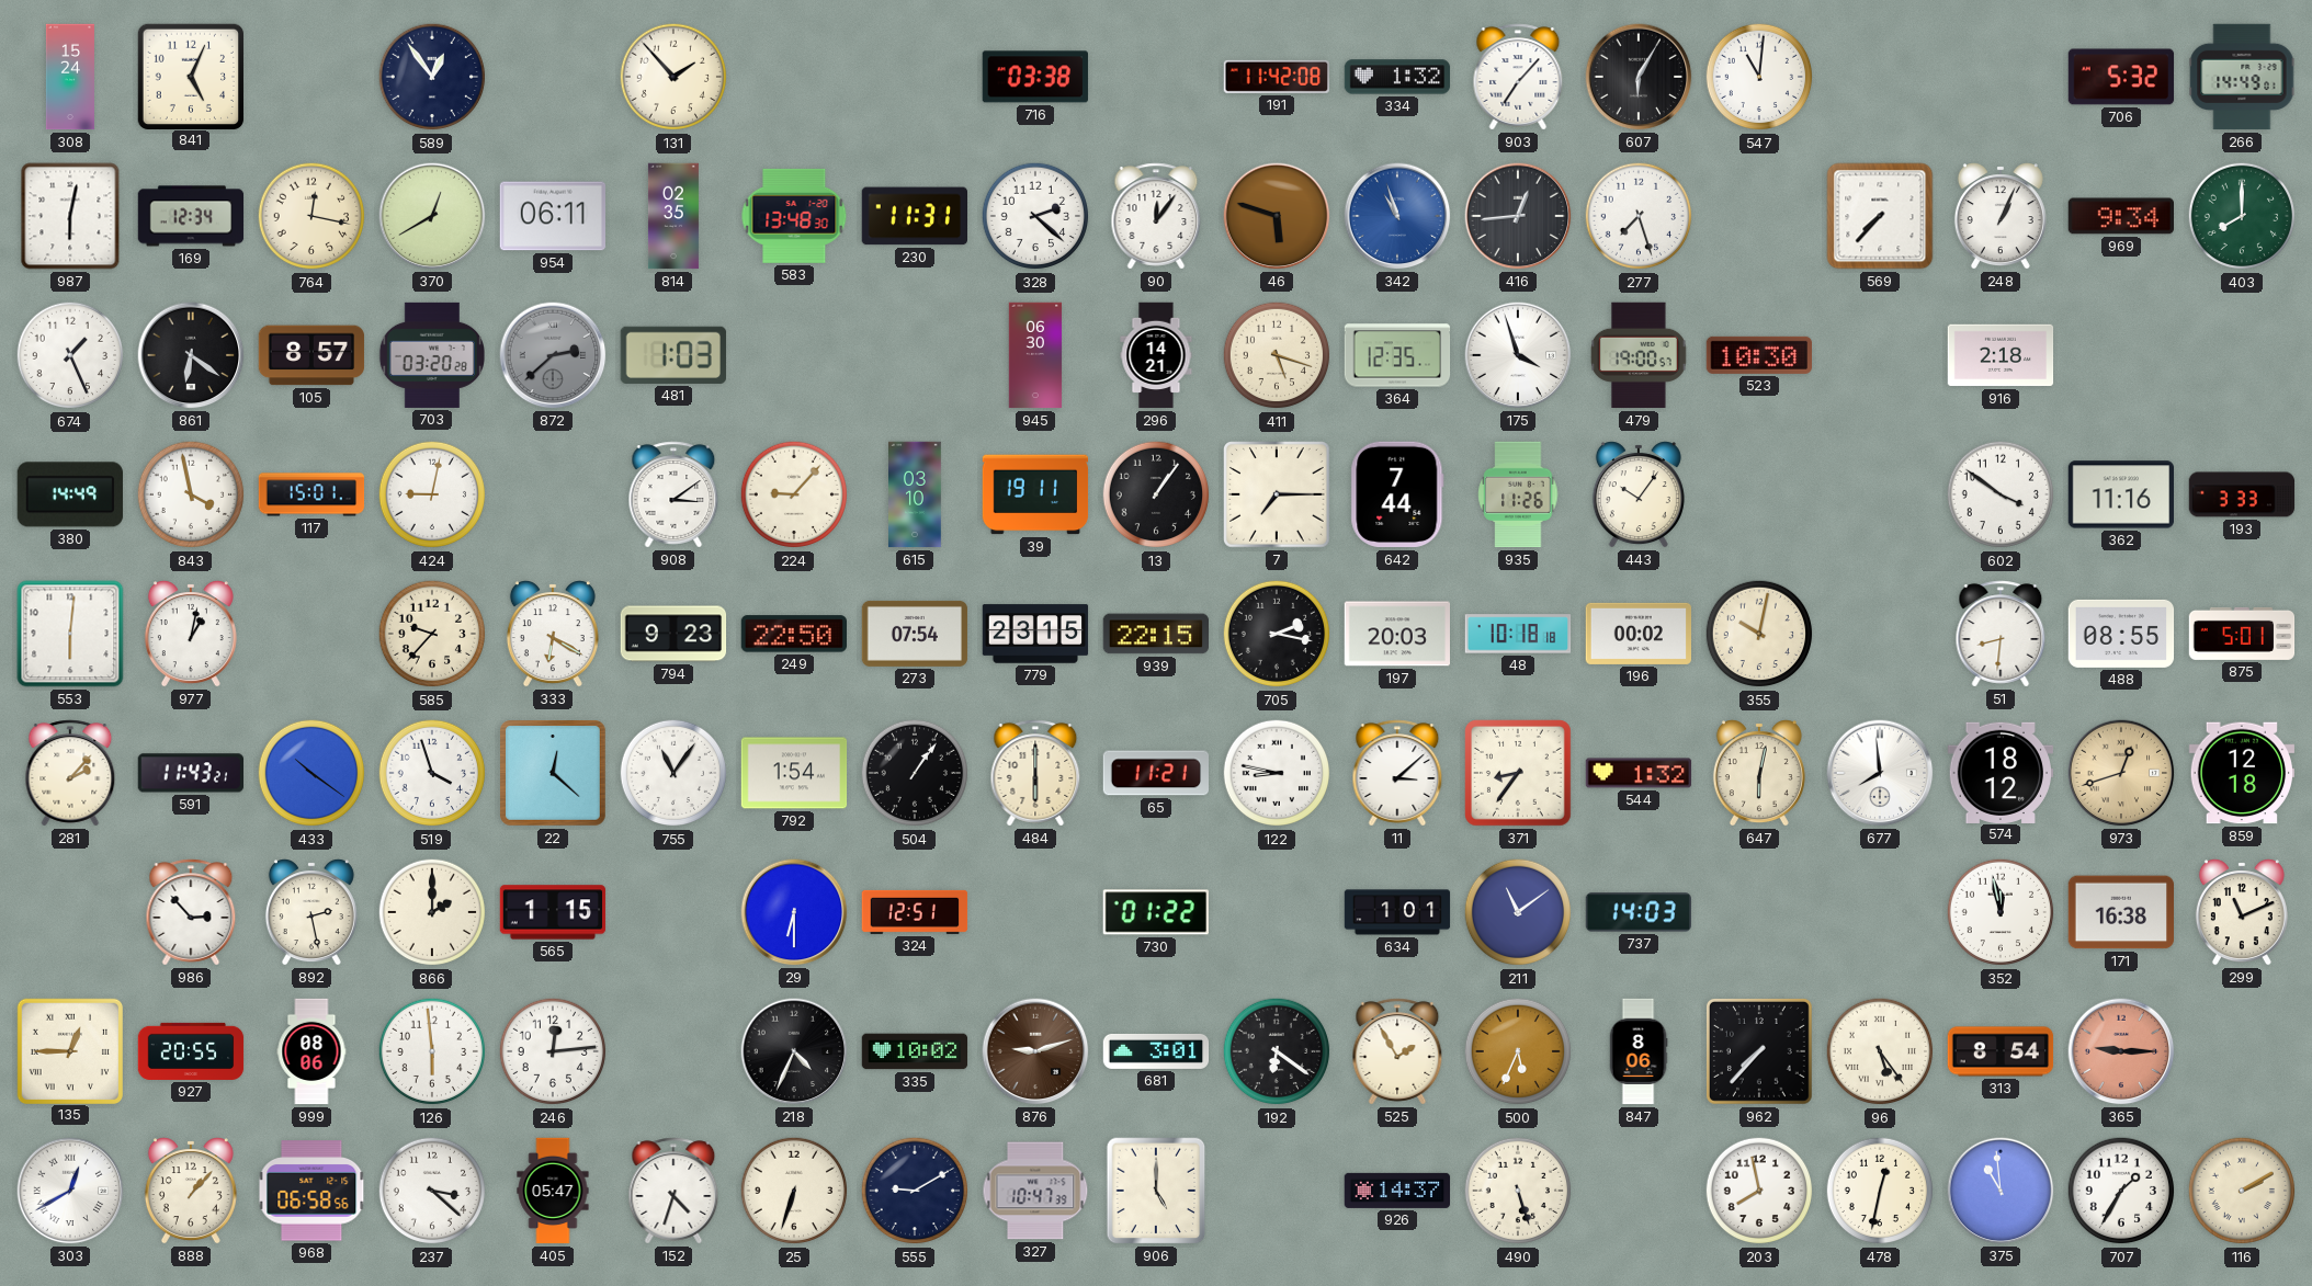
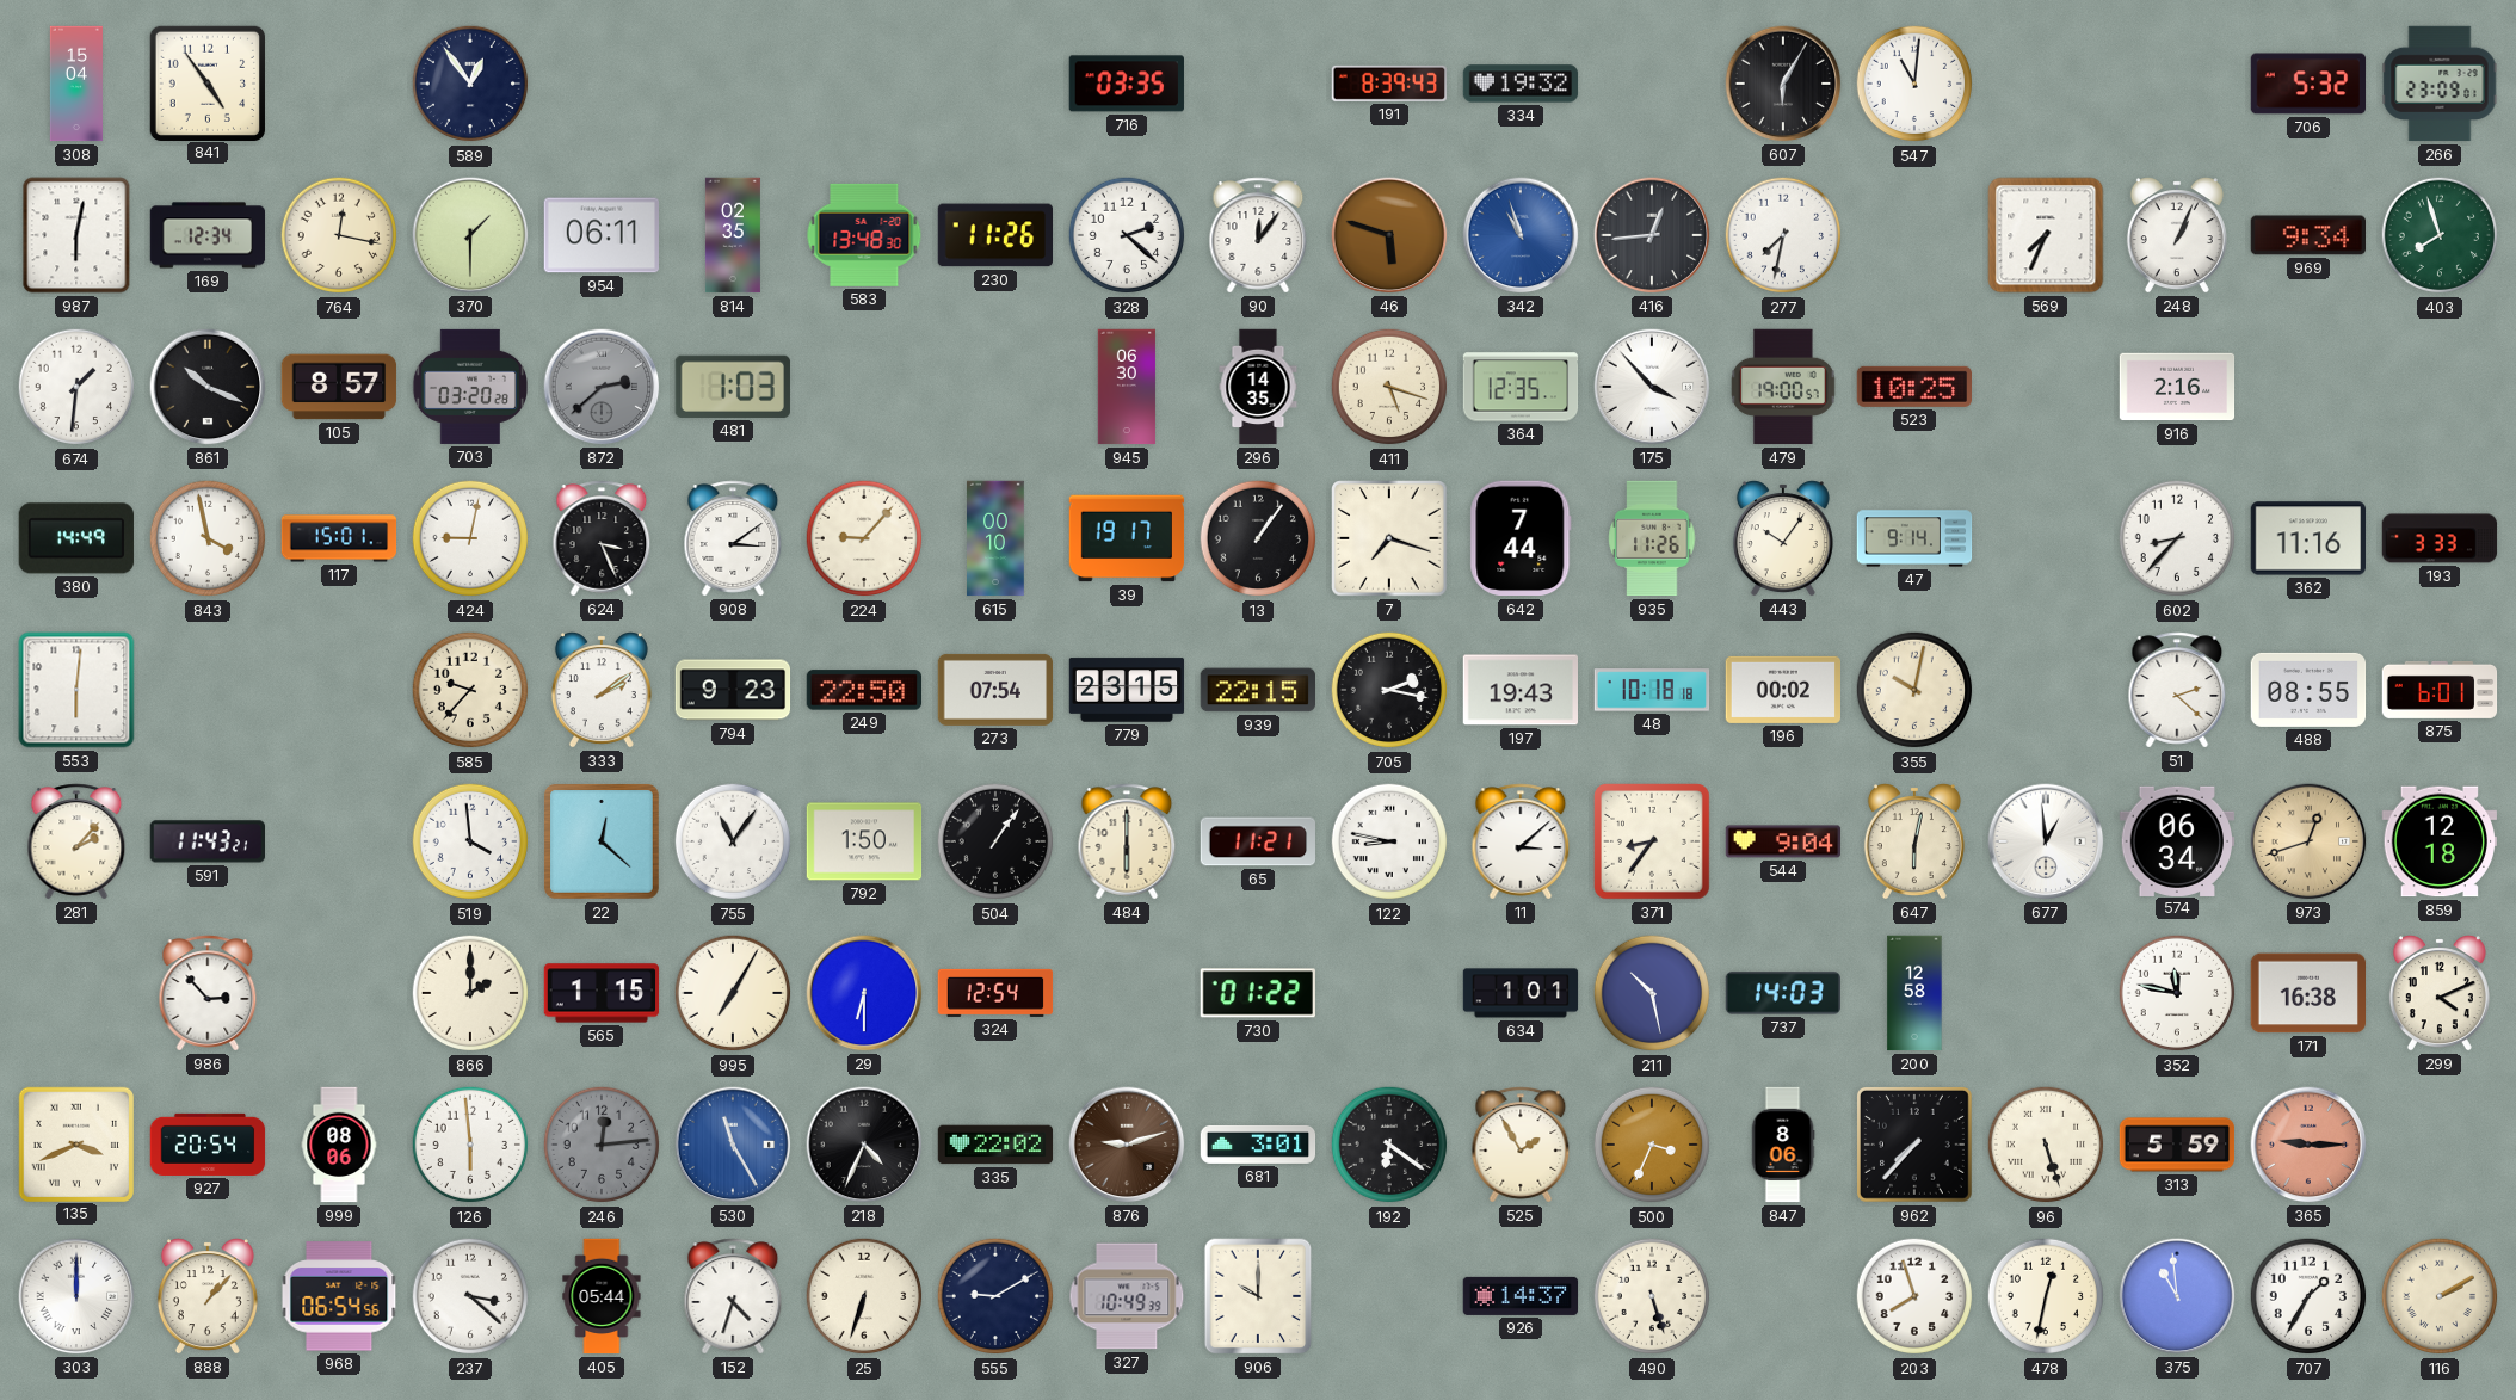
308: 15:24 -> 15:04 (76, 84)
841: 5:04 -> 4:54 (206, 82)
131: 1:53 -> none (673, 77)
716: 03:38 -> 03:35 (1127, 84)
191: 11:42 -> 8:39 (1388, 84)
334: 1:32 -> 19:32 (1521, 84)
903: 7:07 -> none (1518, 77)
266: 14:49 -> 23:09 (2440, 84)
370: 12:40 -> 1:30 (470, 235)
230: 11:31 -> 11:26 (994, 235)
277: 7:27 -> 7:32 (1783, 235)
569: 7:37 -> 7:34 (2046, 235)
403: 8:00 -> 7:57 (2440, 235)
674: 1:26 -> 1:31 (76, 387)
861: 6:21 -> 10:19 (208, 387)
296: 14:21 -> 14:35 (1258, 387)
175: 3:57 -> 3:53 (1652, 387)
523: 10:30 -> 10:25 (1913, 387)
916: 2:18 -> 2:16 (2177, 387)
624: none -> 3:26 (602, 538)
615: 03:10 -> 00:10 (995, 538)
39: 19:11 -> 19:17 (1127, 538)
7: 7:15 -> 7:18 (1390, 539)
47: none -> 9:14 (1914, 538)
602: 3:51 -> 8:37 (2177, 538)
977: 1:02 -> none (191, 634)
333: 6:20 -> 2:09 (602, 690)
197: 20:03 -> 19:43 (1519, 690)
51: 8:31 -> 2:22 (2177, 690)
875: 5:01 -> 6:01 (2440, 690)
433: 10:21 -> none (311, 773)
519: 3:57 -> 3:59 (470, 841)
792: 1:54 -> 1:50 (864, 841)
544: 1:32 -> 9:04 (1783, 841)
677: 7:59 -> 12:59 (2046, 841)
574: 18:12 -> 06:34 (2176, 840)
892: 2:28 -> none (311, 912)
995: none -> 7:05 (733, 993)
324: 12:51 -> 12:54 (995, 993)
211: 11:09 -> 10:28 (1652, 993)
200: none -> 12:58 (1914, 993)
352: 11:58 -> 11:47 (2177, 993)
299: 11:11 -> 4:11 (2440, 993)
135: 12:45 -> 3:41 (75, 1143)
927: 20:55 -> 20:54 (208, 1145)
246 dial: white -> grey (602, 1145)
530: none -> 11:25 (733, 1145)
335: 10:02 -> 22:02 (995, 1145)
500: 5:34 -> 3:34 (1652, 1145)
96: 5:24 -> 5:27 (2046, 1145)
313: 8:54 -> 5:59 (2177, 1145)
303: 12:40 -> 12:00 (76, 1296)
968: 06:58 -> 06:54 (339, 1296)
405: 05:47 -> 05:44 (602, 1296)
327: 10:47 -> 10:49 (1127, 1296)
906: 5:00 -> 10:00 (1258, 1296)
203: 7:58 -> 7:57 (1914, 1296)
